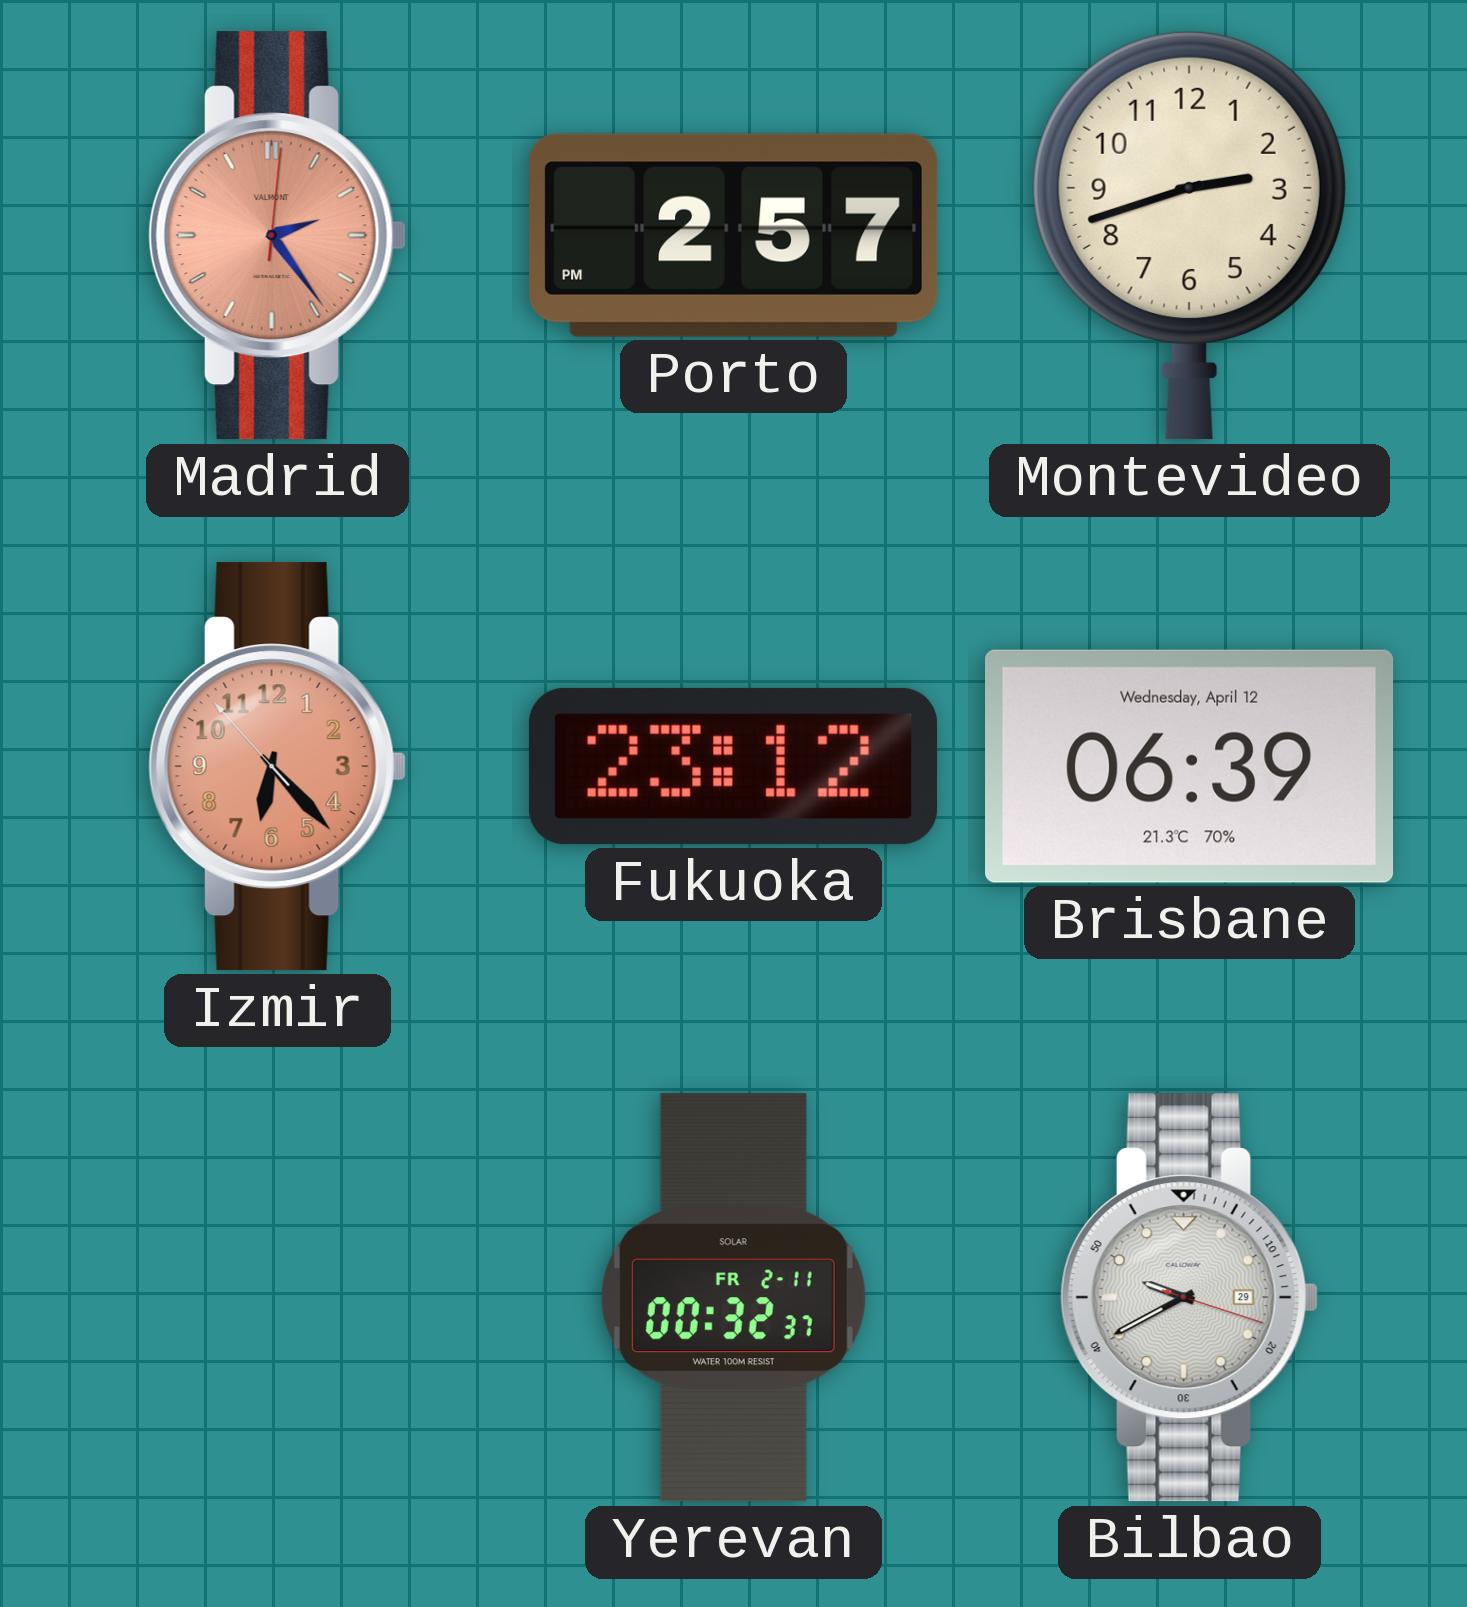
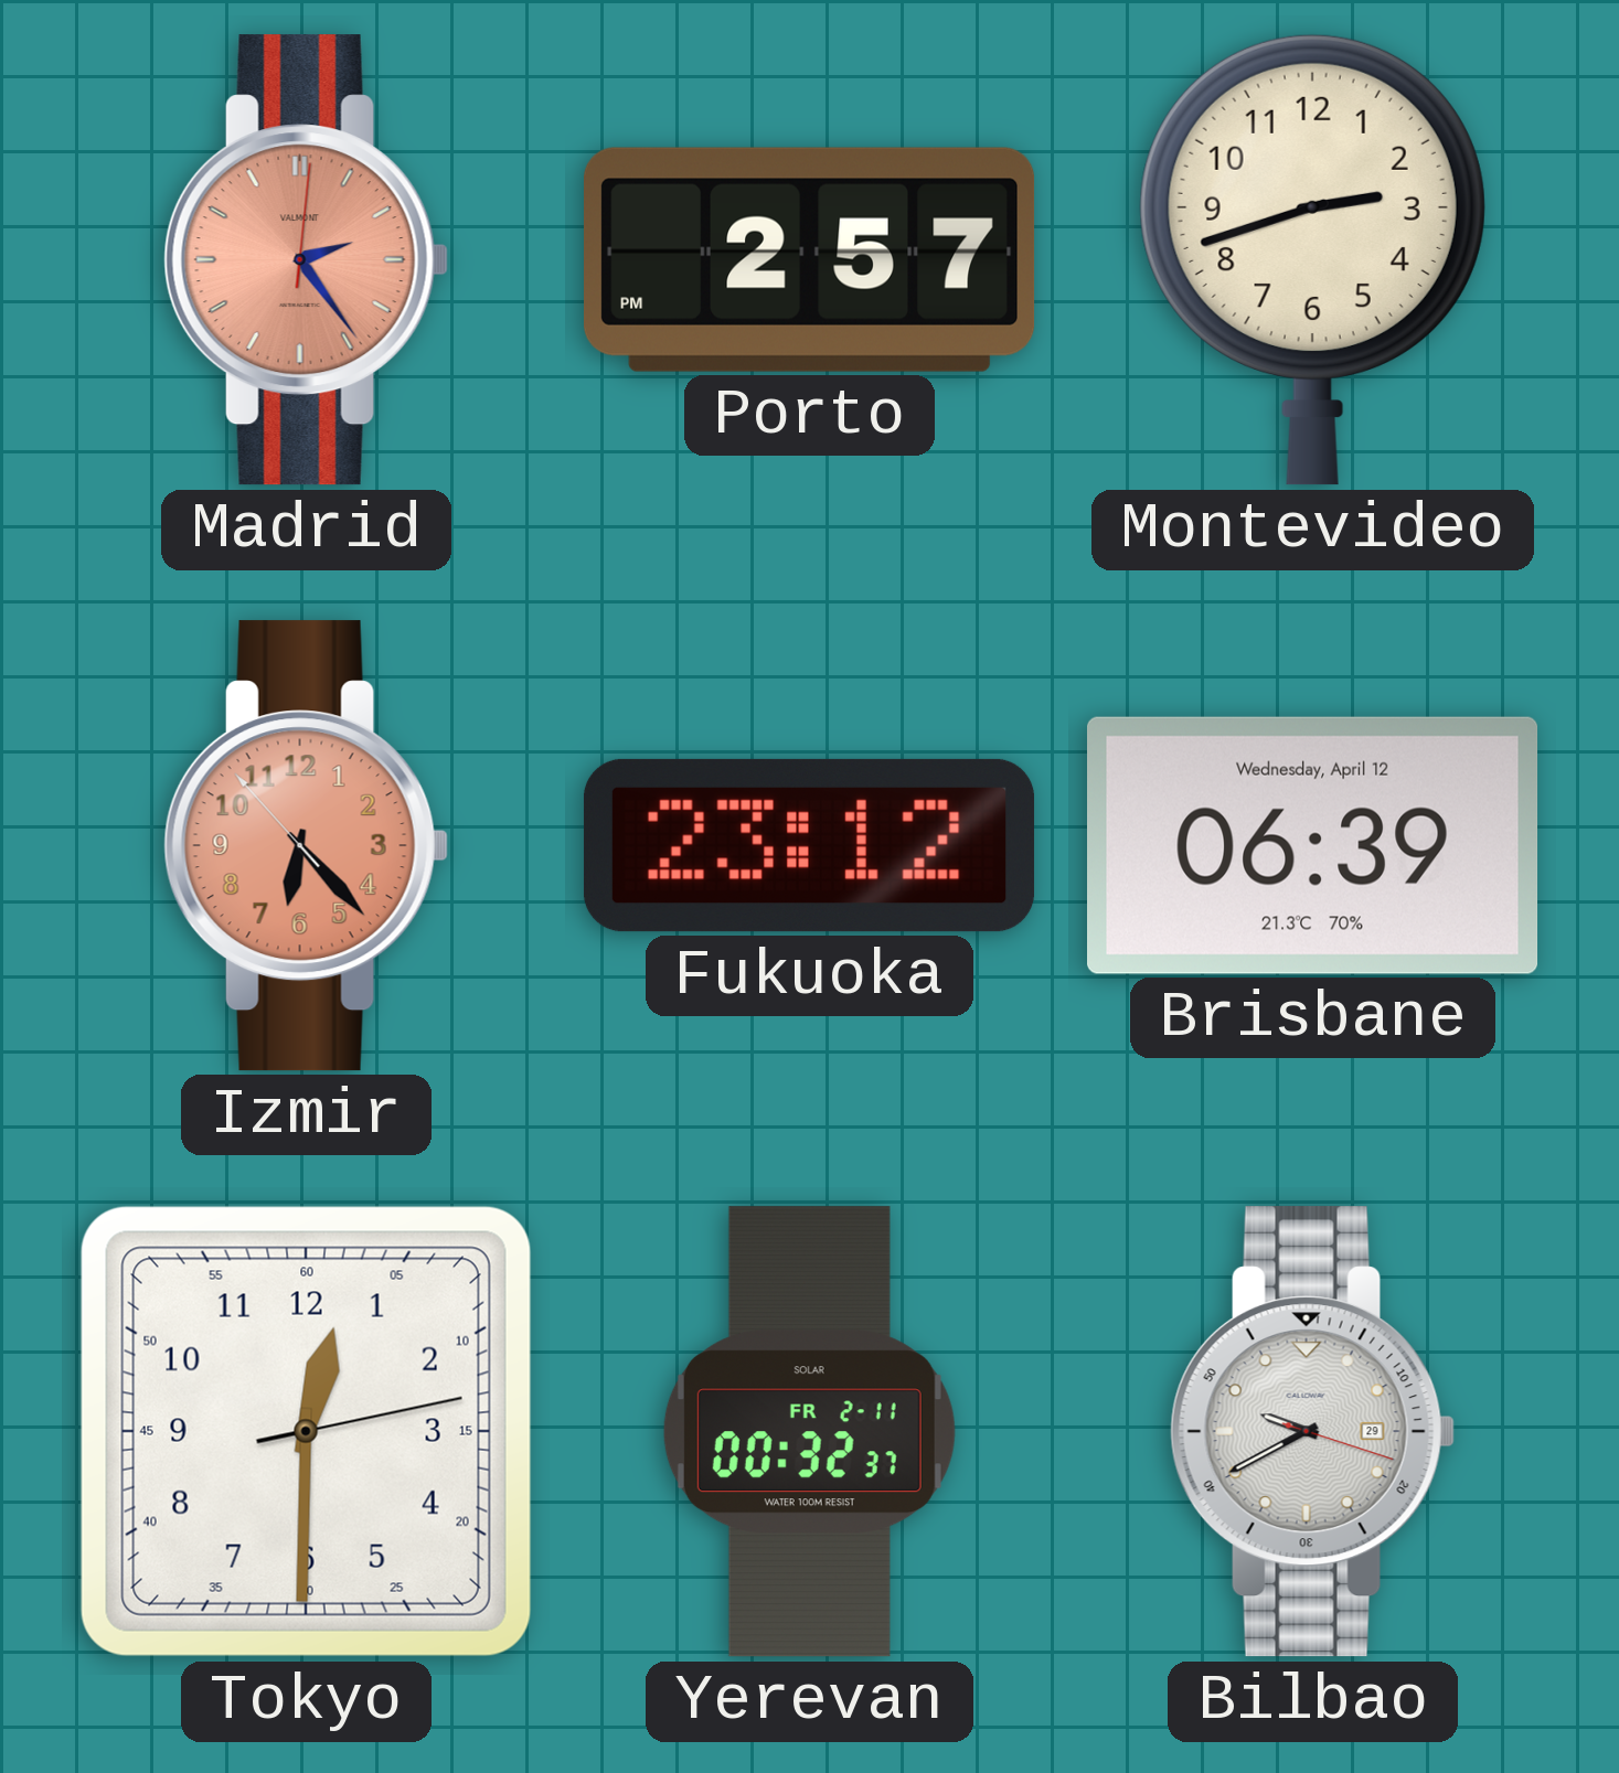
Tokyo: none -> 12:30 (306, 1431)
